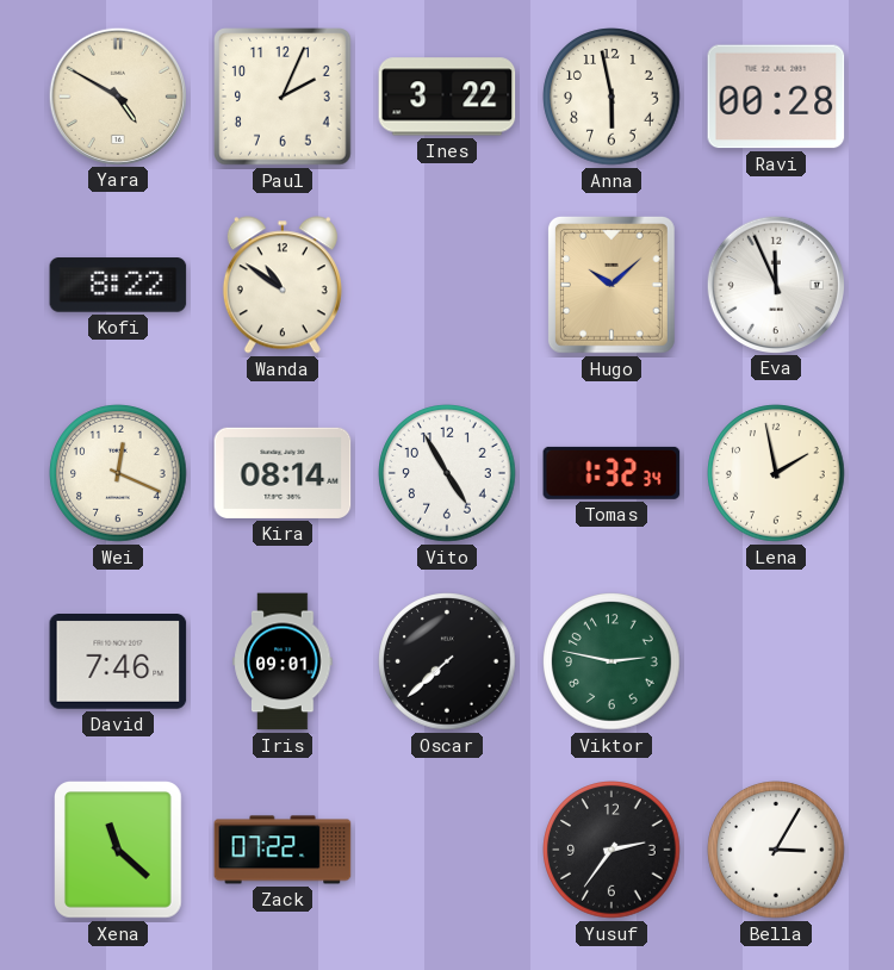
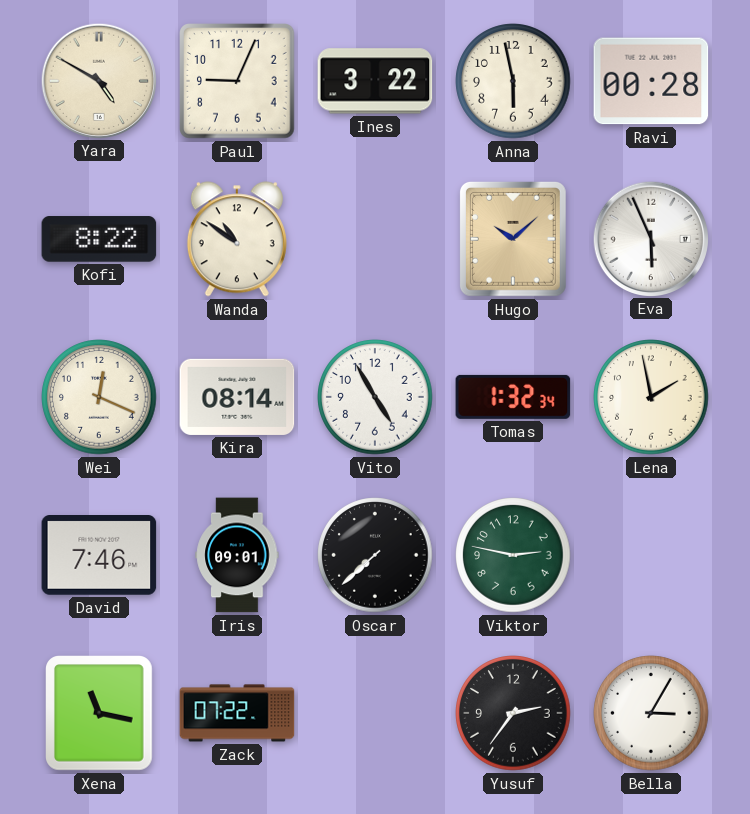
Paul: 2:04 -> 9:04 (237, 81)
Eva: 11:56 -> 5:56 (650, 238)
Xena: 11:22 -> 11:17 (100, 713)
